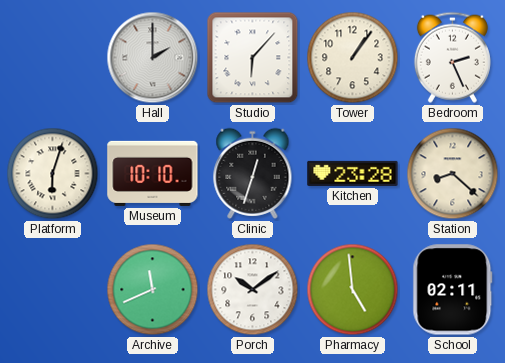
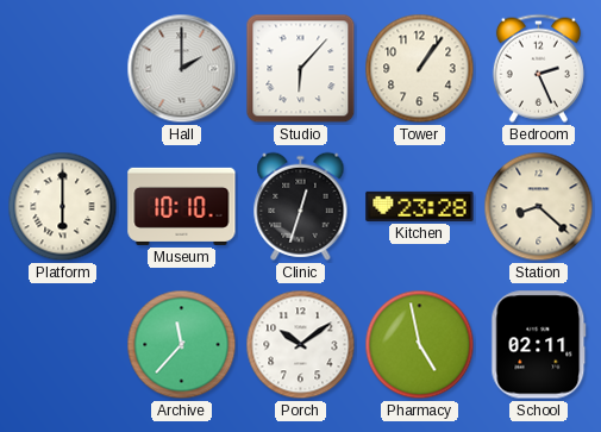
Platform: 6:03 -> 6:00 (63, 207)
Archive: 11:41 -> 11:37 (182, 345)
Pharmacy: 4:59 -> 4:58 (420, 345)
